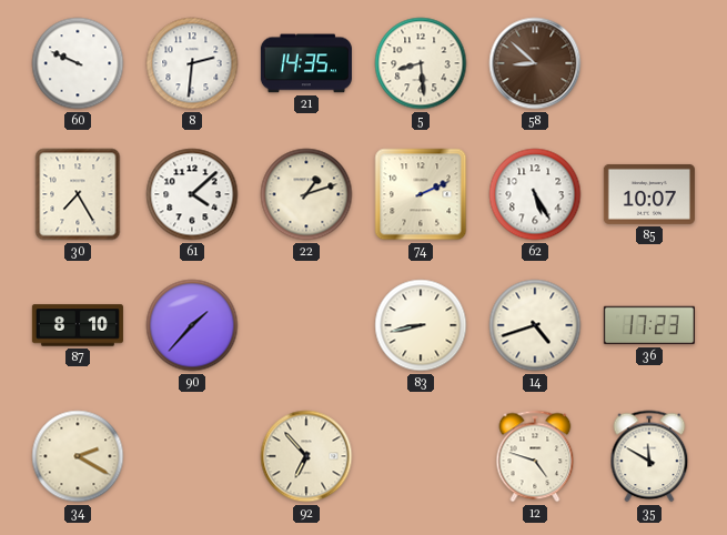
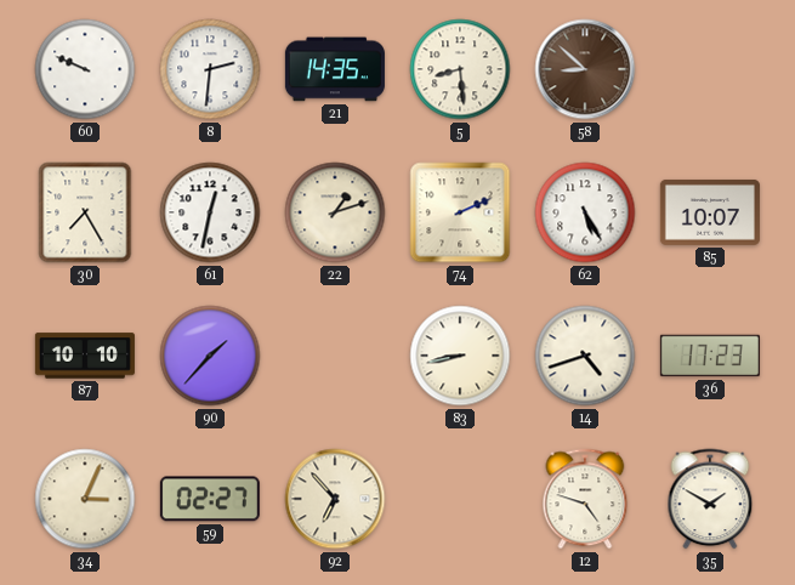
61: 4:08 -> 12:32 (210, 212)
87: 8:10 -> 10:10 (85, 356)
34: 2:20 -> 3:04 (85, 499)
59: none -> 02:27 (210, 499)
35: 11:50 -> 1:50 (710, 499)
